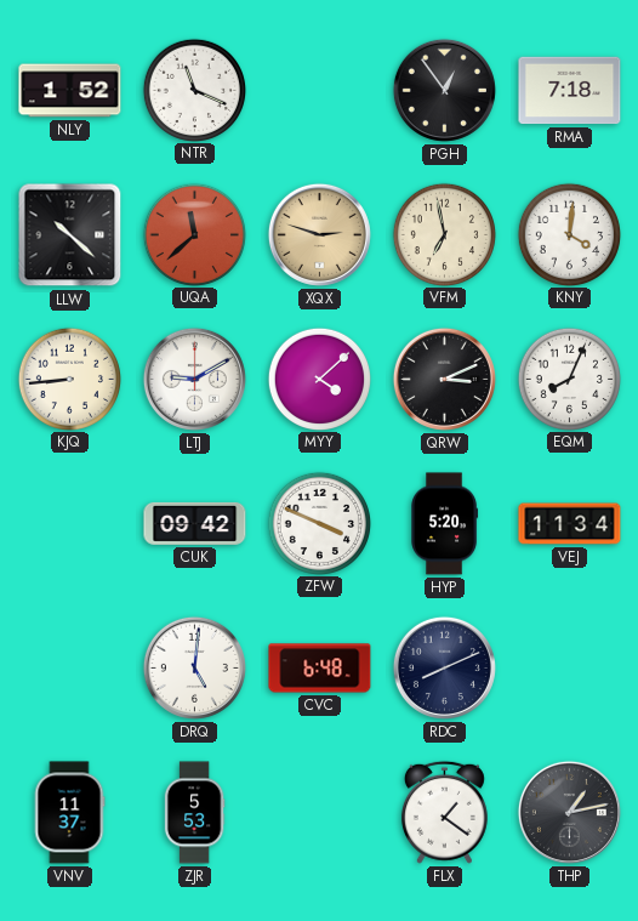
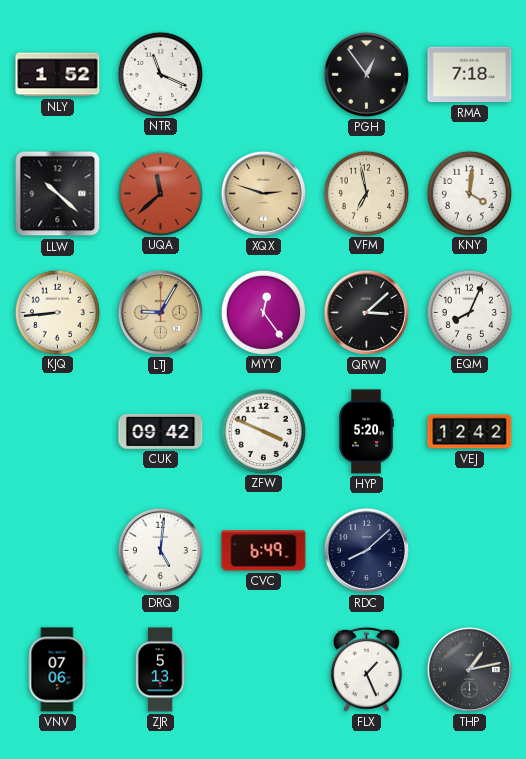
LTJ: 9:10 -> 9:05 (160, 312)
LTJ dial: white -> champagne (160, 312)
MYY: 4:08 -> 12:24 (263, 312)
QRW: 3:11 -> 3:08 (366, 312)
VEJ: 11:34 -> 12:42 (470, 432)
CVC: 6:48 -> 6:49 (264, 551)
RDC: 8:11 -> 8:08 (366, 550)
VNV: 11:37 -> 07:06 (57, 670)
ZJR: 5:53 -> 5:13 (160, 670)
FLX: 1:21 -> 1:26 (366, 669)
